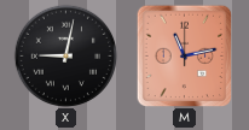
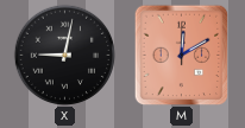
M: 11:13 -> 12:10 (182, 55)
